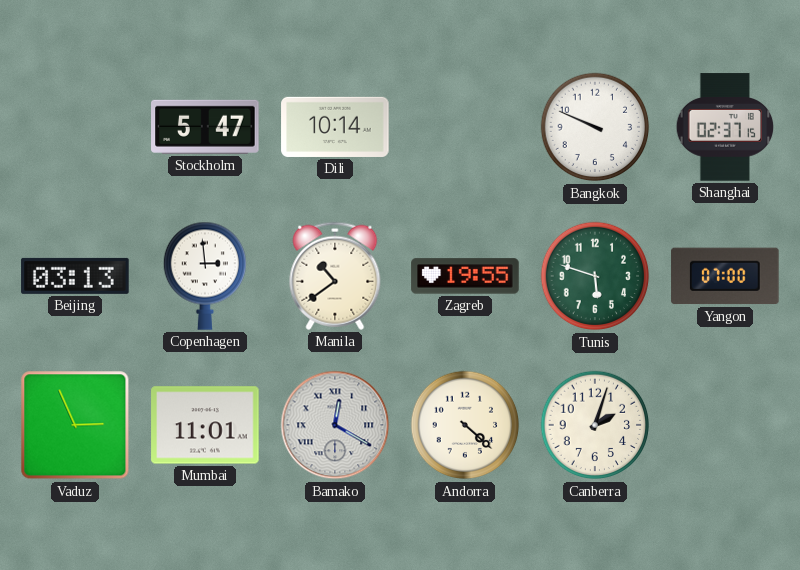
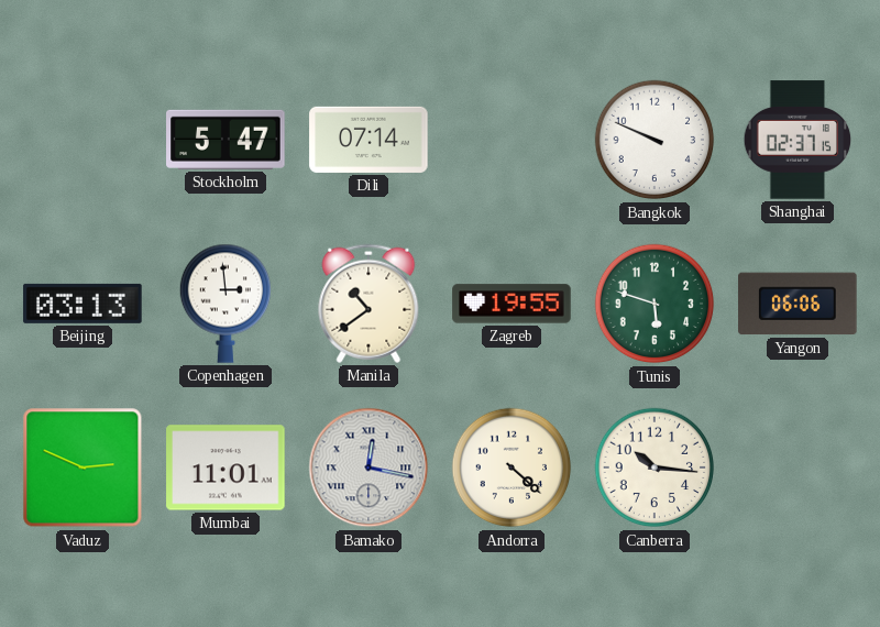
Dili: 10:14 -> 07:14 (369, 140)
Yangon: 07:00 -> 06:06 (798, 304)
Vaduz: 2:56 -> 2:49 (82, 468)
Bamako: 12:20 -> 12:17 (369, 468)
Canberra: 2:03 -> 10:16 (654, 468)
